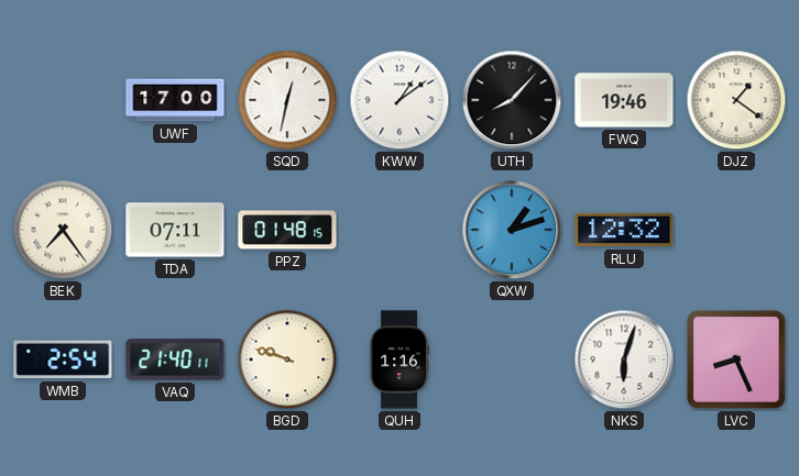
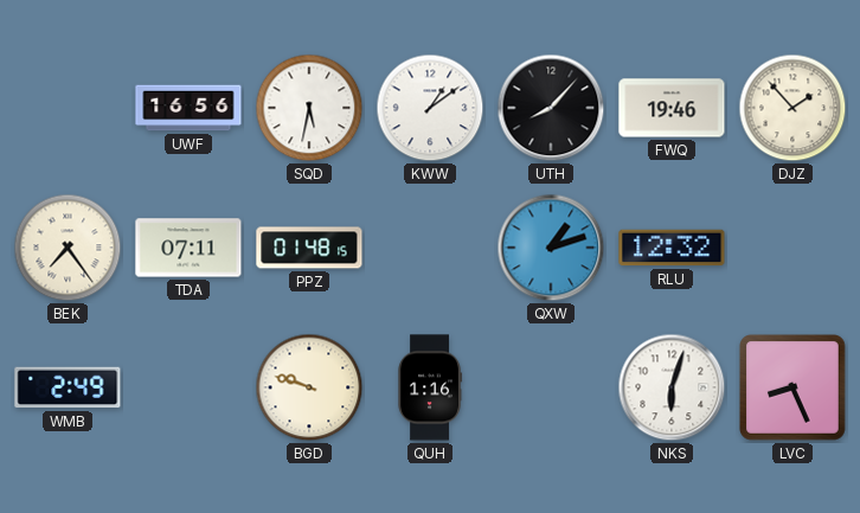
UWF: 17:00 -> 16:56 (188, 108)
SQD: 12:32 -> 5:32 (309, 108)
DJZ: 1:21 -> 1:53 (792, 108)
WMB: 2:54 -> 2:49 (68, 387)
VAQ: 21:40 -> none (175, 359)
